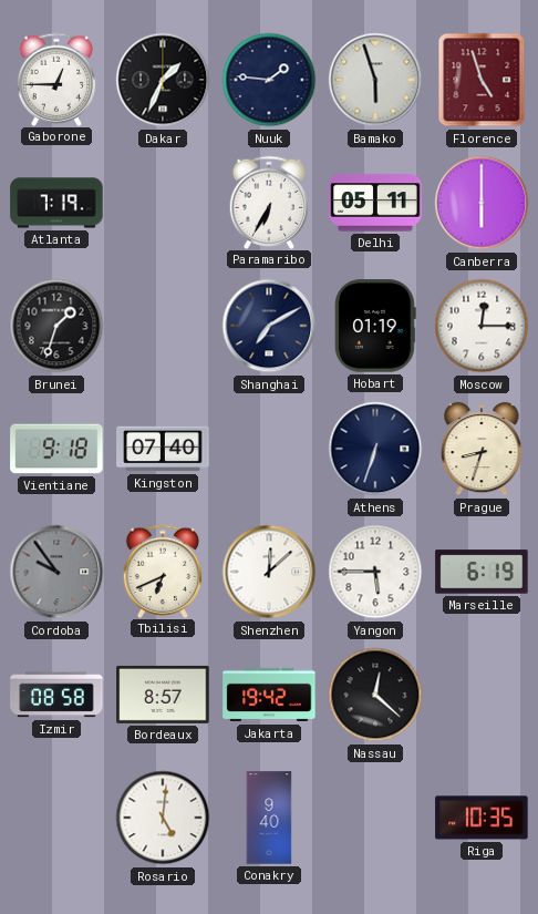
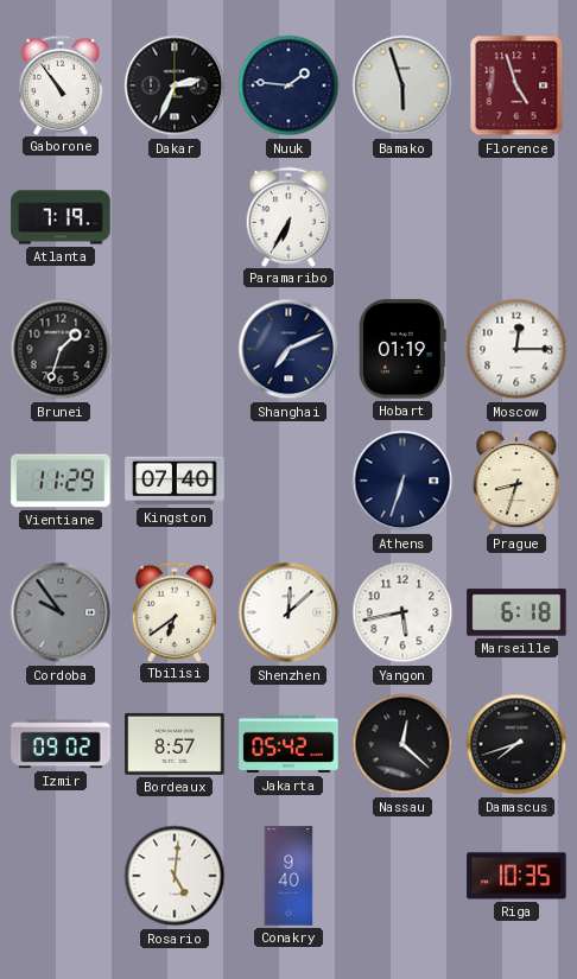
Gaborone: 12:45 -> 10:54 (61, 84)
Dakar: 1:34 -> 2:34 (175, 85)
Delhi: 05:11 -> none (375, 203)
Canberra: 6:00 -> none (482, 203)
Shanghai: 7:10 -> 7:11 (288, 349)
Vientiane: 9:18 -> 11:29 (61, 481)
Tbilisi: 6:41 -> 6:39 (175, 611)
Yangon: 5:45 -> 5:43 (402, 612)
Marseille: 6:19 -> 6:18 (516, 612)
Izmir: 08:58 -> 09:02 (61, 744)
Jakarta: 19:42 -> 05:42 (288, 744)
Damascus: none -> 7:42 (516, 744)
